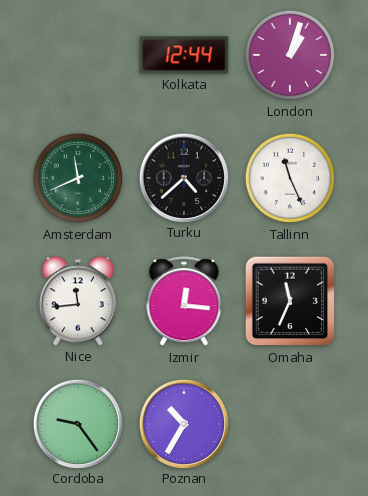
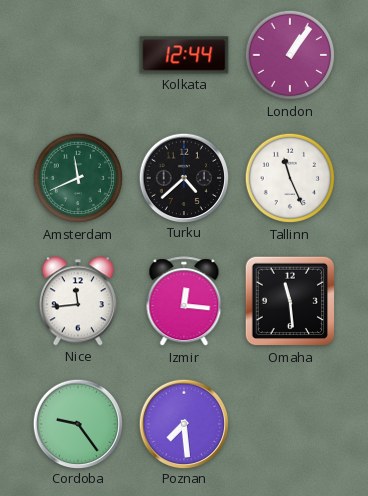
London: 1:03 -> 1:06 (290, 55)
Omaha: 11:34 -> 11:29 (290, 301)
Poznan: 10:35 -> 7:29 (184, 423)
